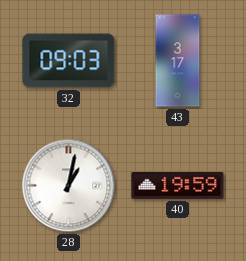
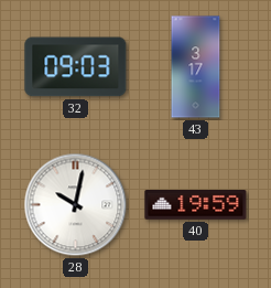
28: 1:02 -> 10:02 (76, 205)
